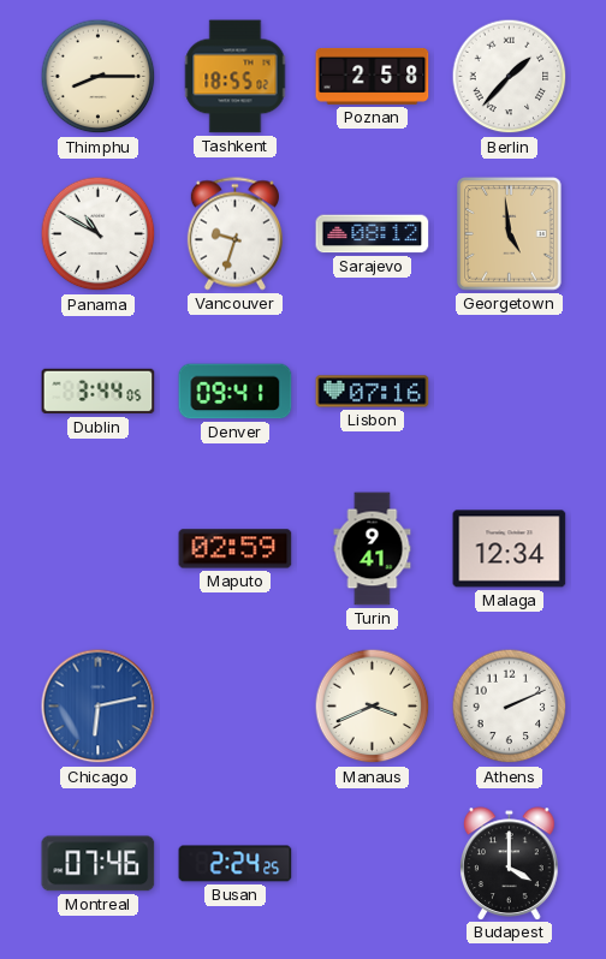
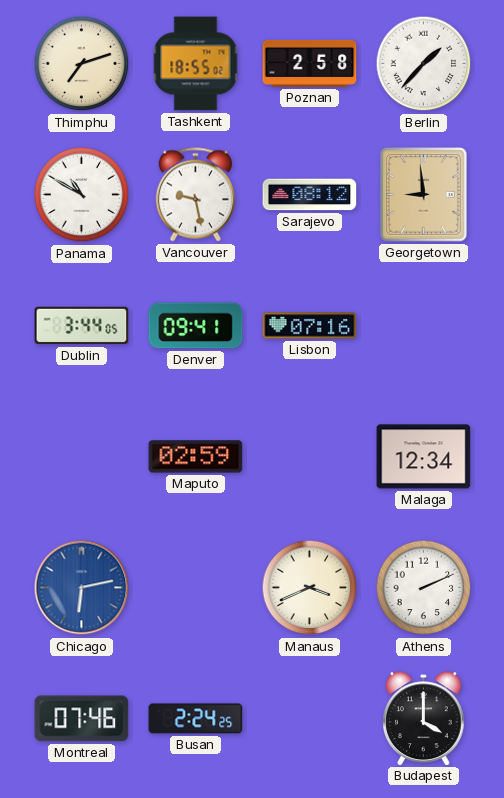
Thimphu: 8:15 -> 7:12 (82, 64)
Vancouver: 9:33 -> 9:28 (195, 195)
Georgetown: 4:59 -> 8:59 (424, 195)
Turin: 9:41 -> none (373, 549)
